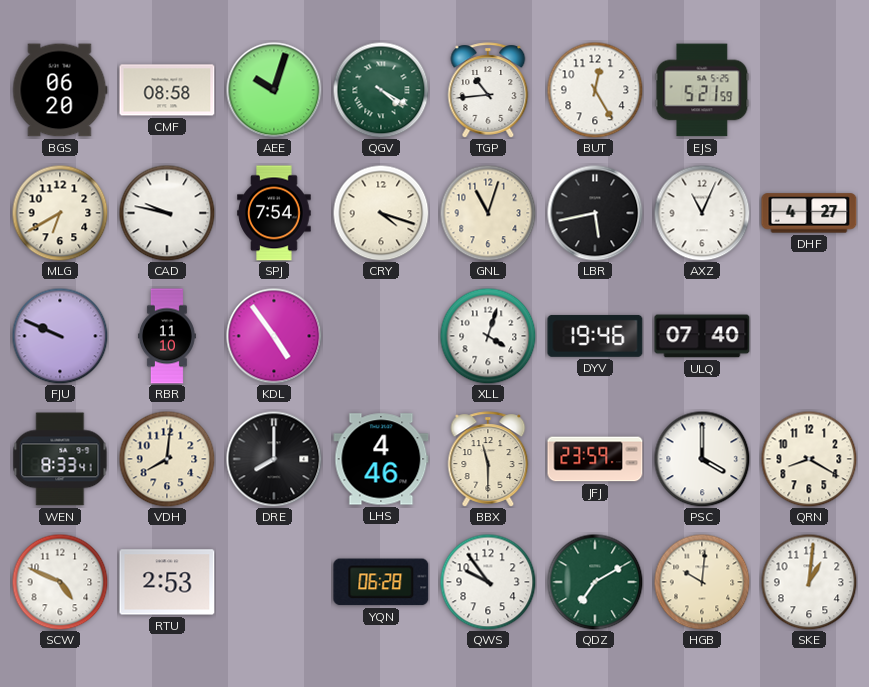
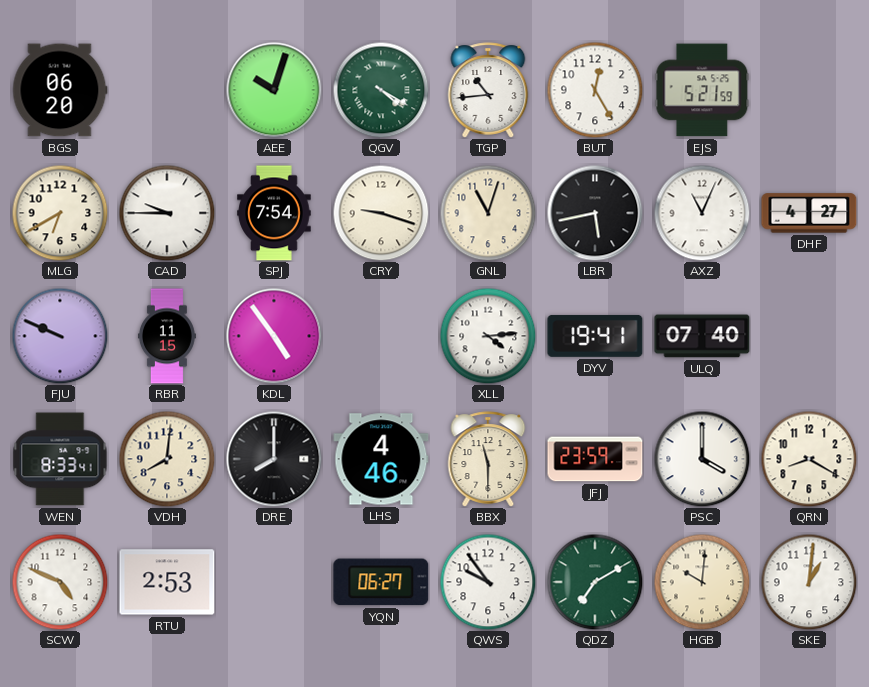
CMF: 08:58 -> none (167, 90)
CAD: 9:47 -> 9:45 (167, 213)
CRY: 4:18 -> 9:18 (381, 213)
RBR: 11:10 -> 11:15 (167, 336)
XLL: 4:03 -> 4:14 (488, 336)
DYV: 19:46 -> 19:41 (595, 336)
YQN: 06:28 -> 06:27 (381, 582)
